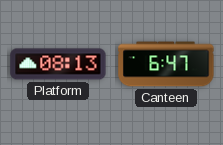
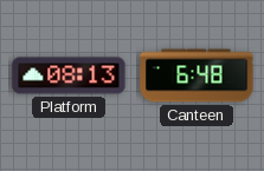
Canteen: 6:47 -> 6:48 (197, 75)
